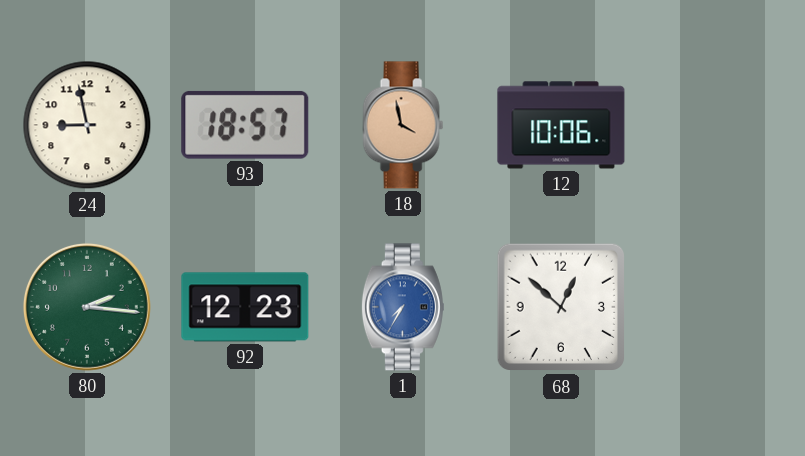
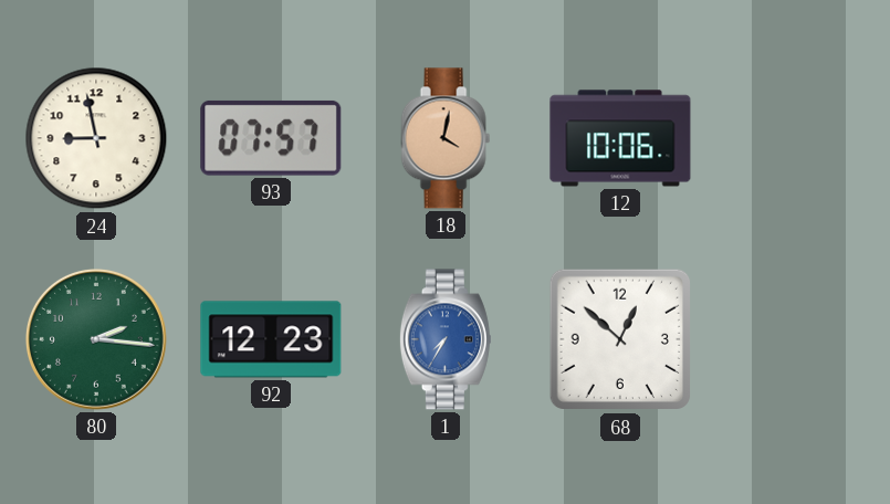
93: 18:57 -> 07:57 (271, 138)
18: 3:58 -> 4:02 (446, 138)
